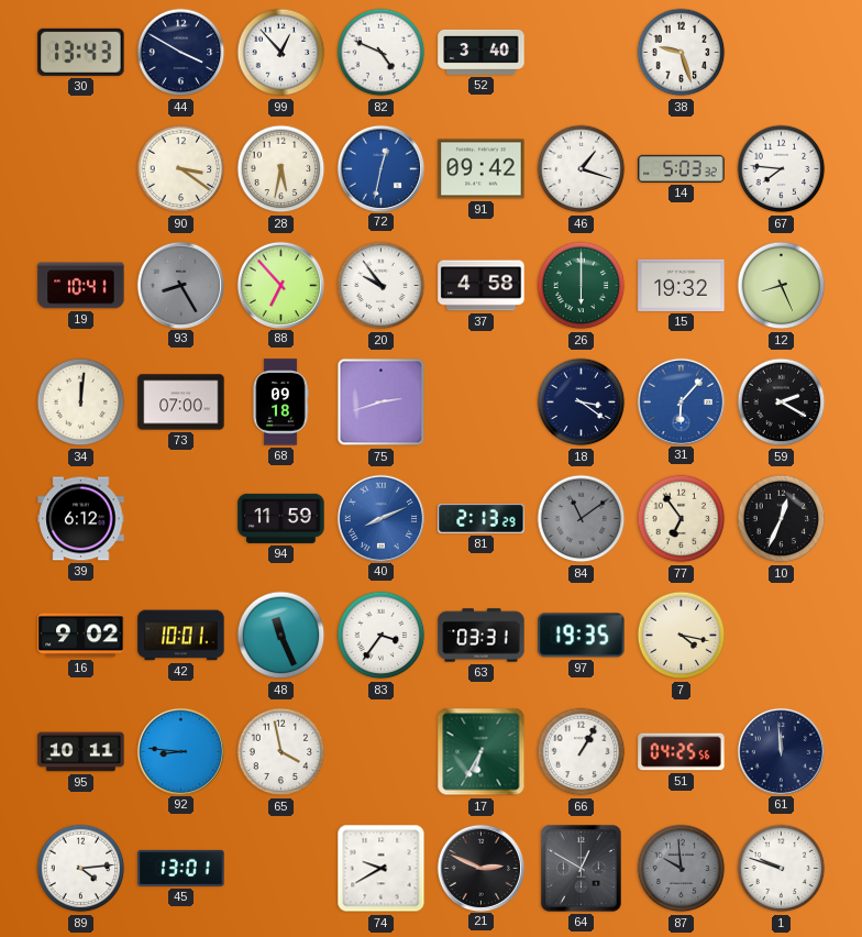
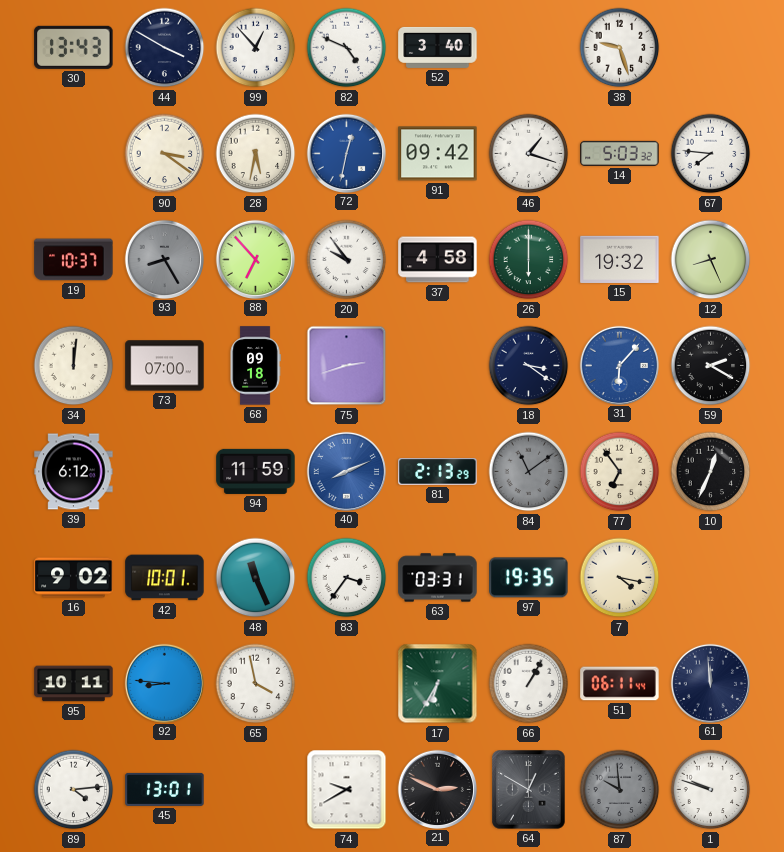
19: 10:41 -> 10:37 (74, 260)
51: 04:25 -> 06:11 (620, 684)
